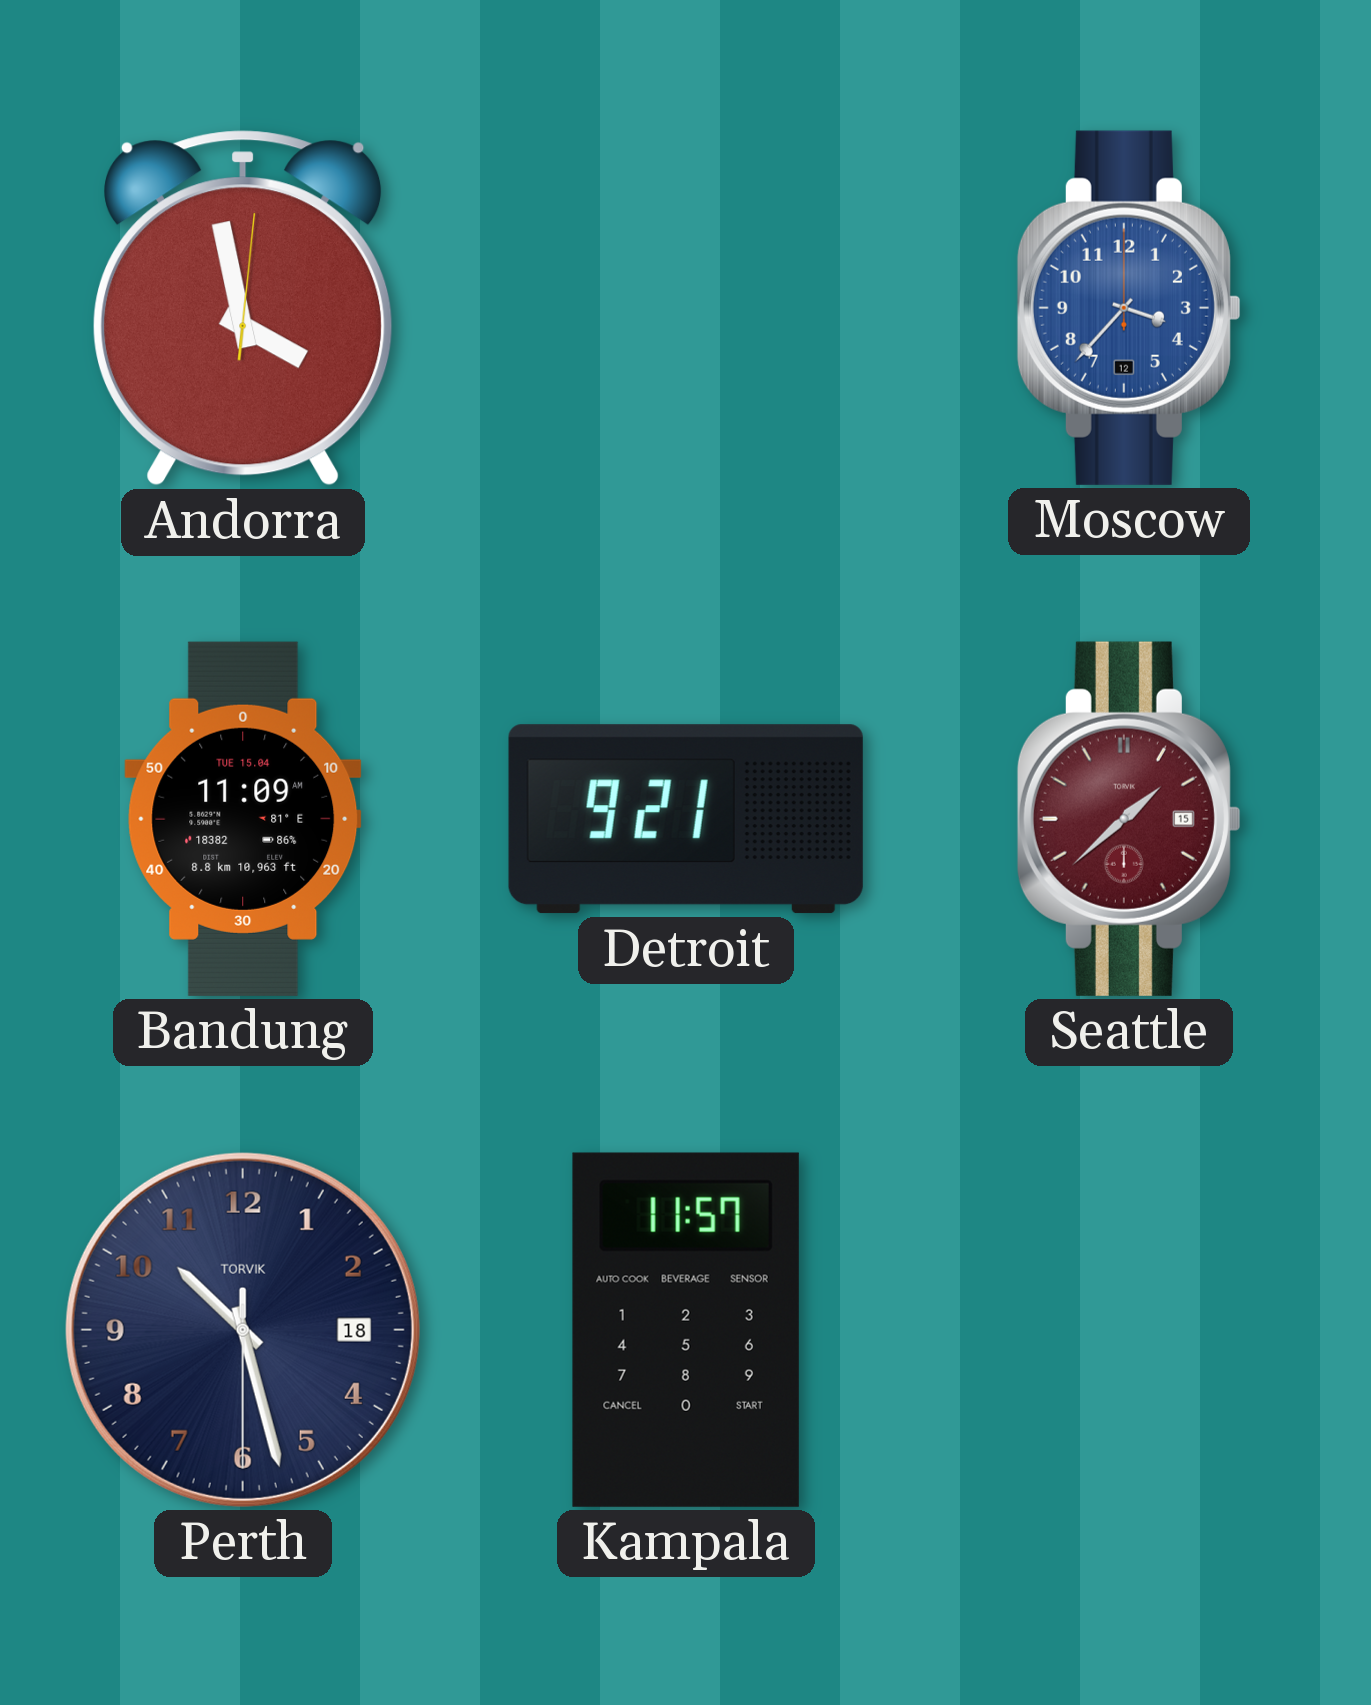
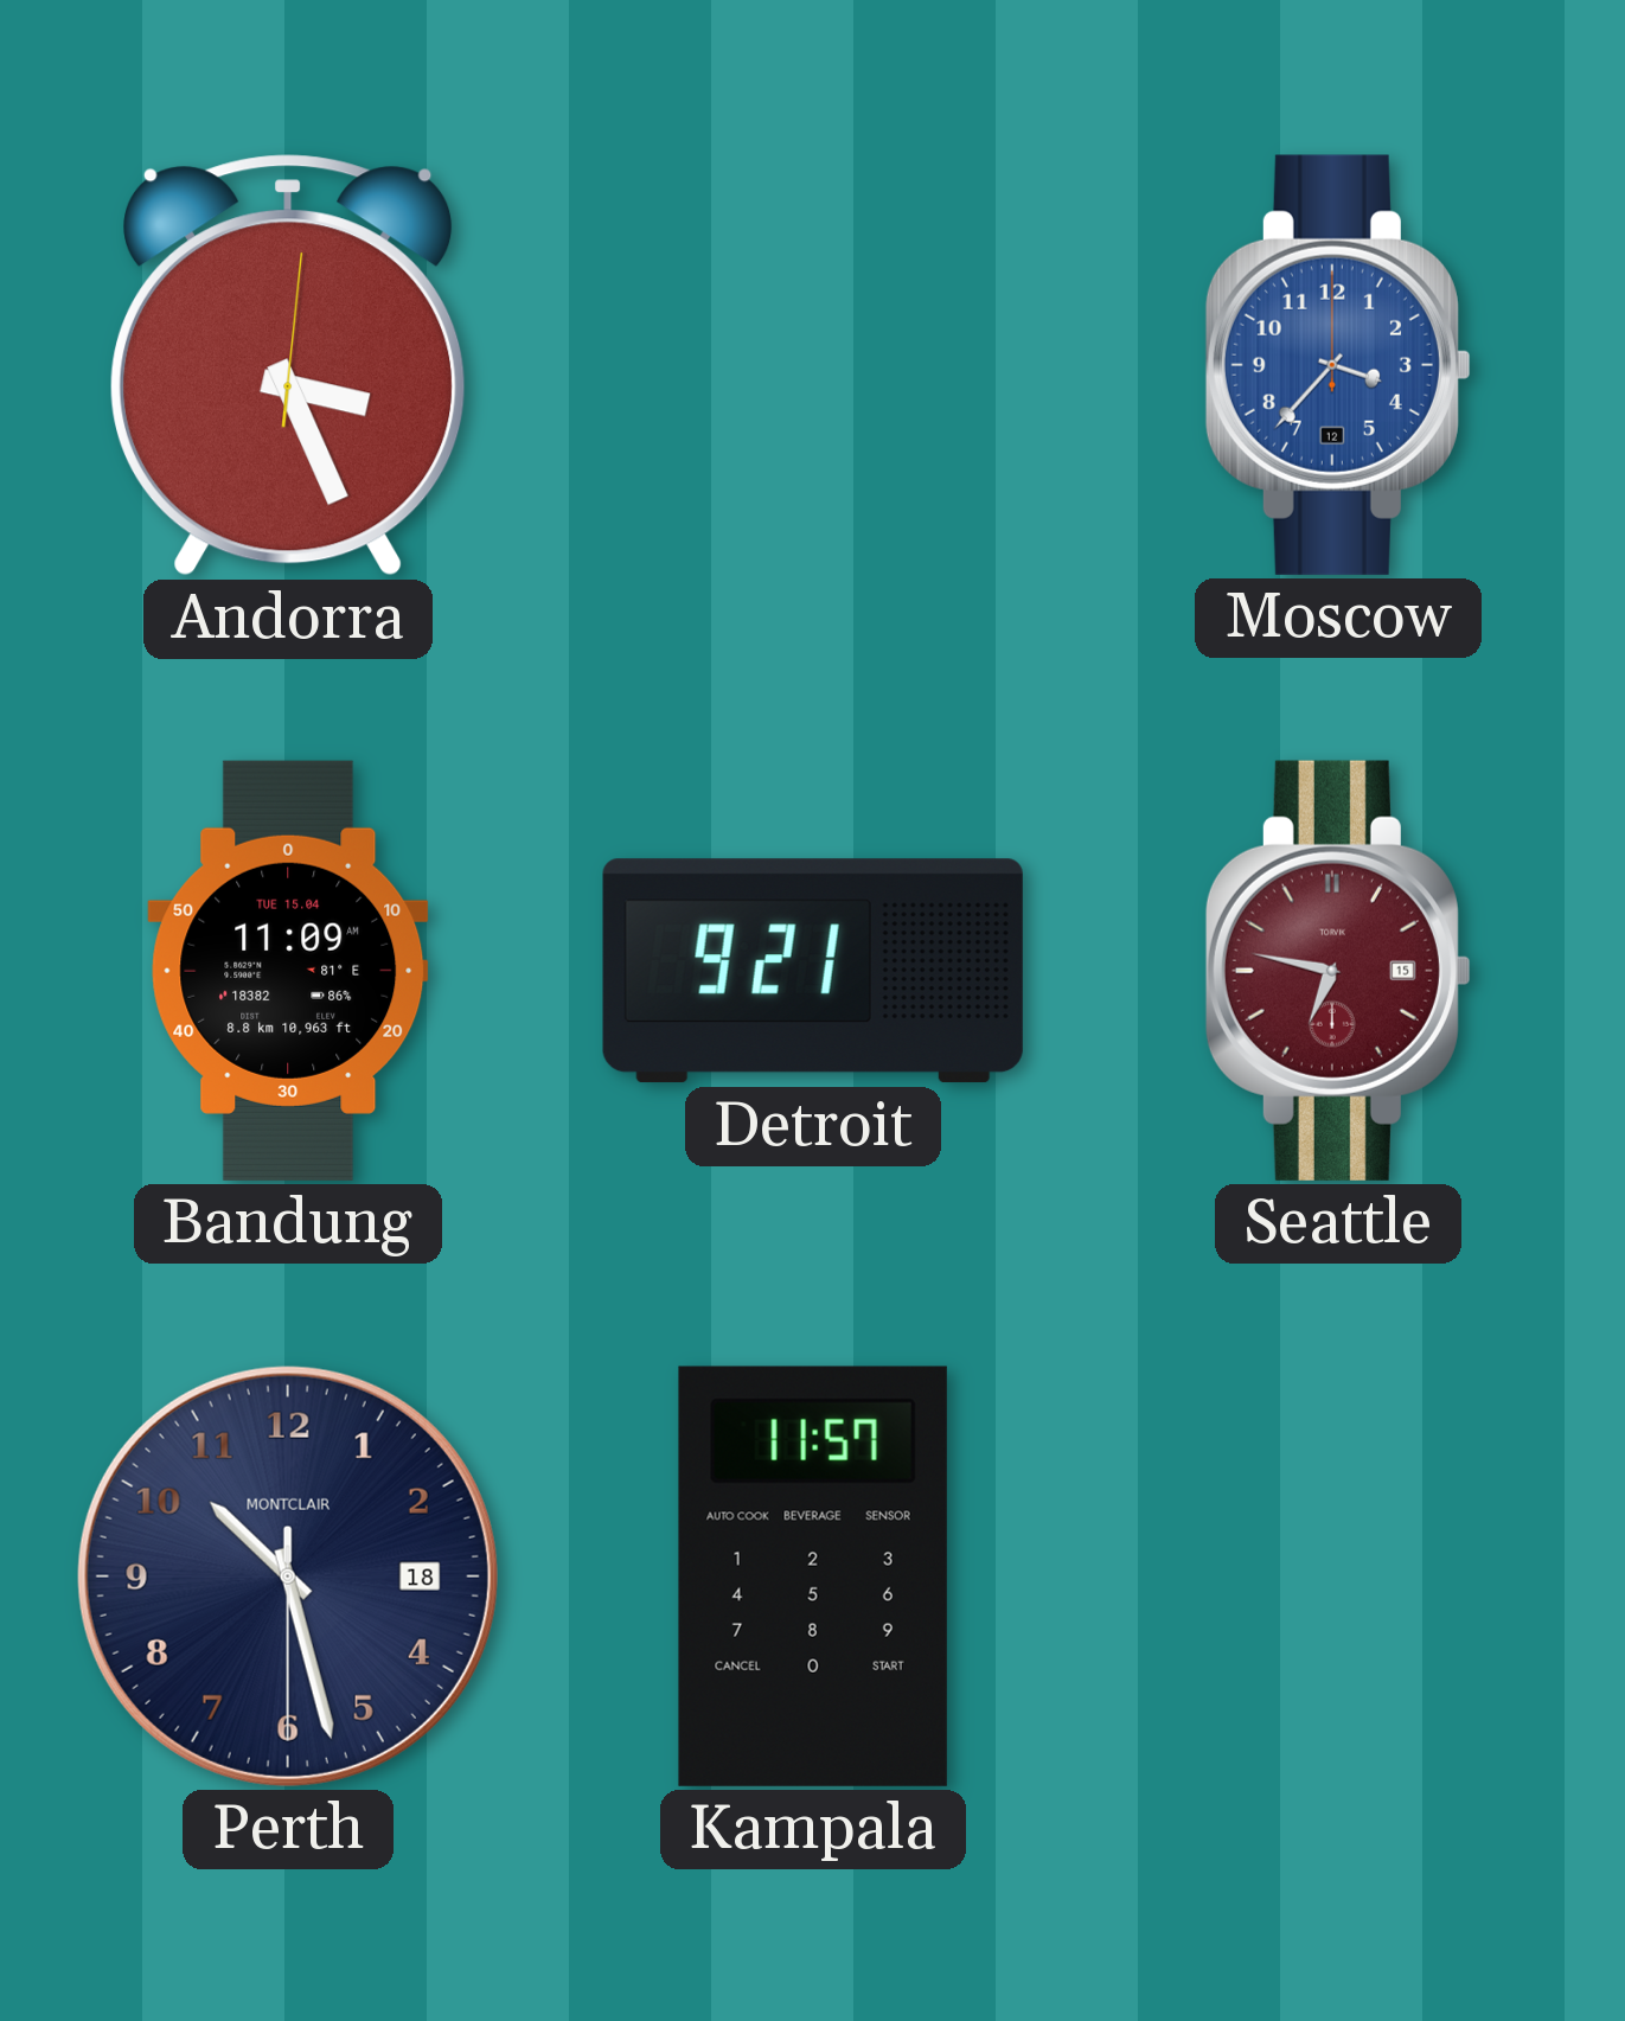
Andorra: 3:58 -> 3:26 (289, 365)
Seattle: 1:38 -> 6:47 (1338, 971)
Perth brand: TORVIK -> MONTCLAIR (288, 1576)
